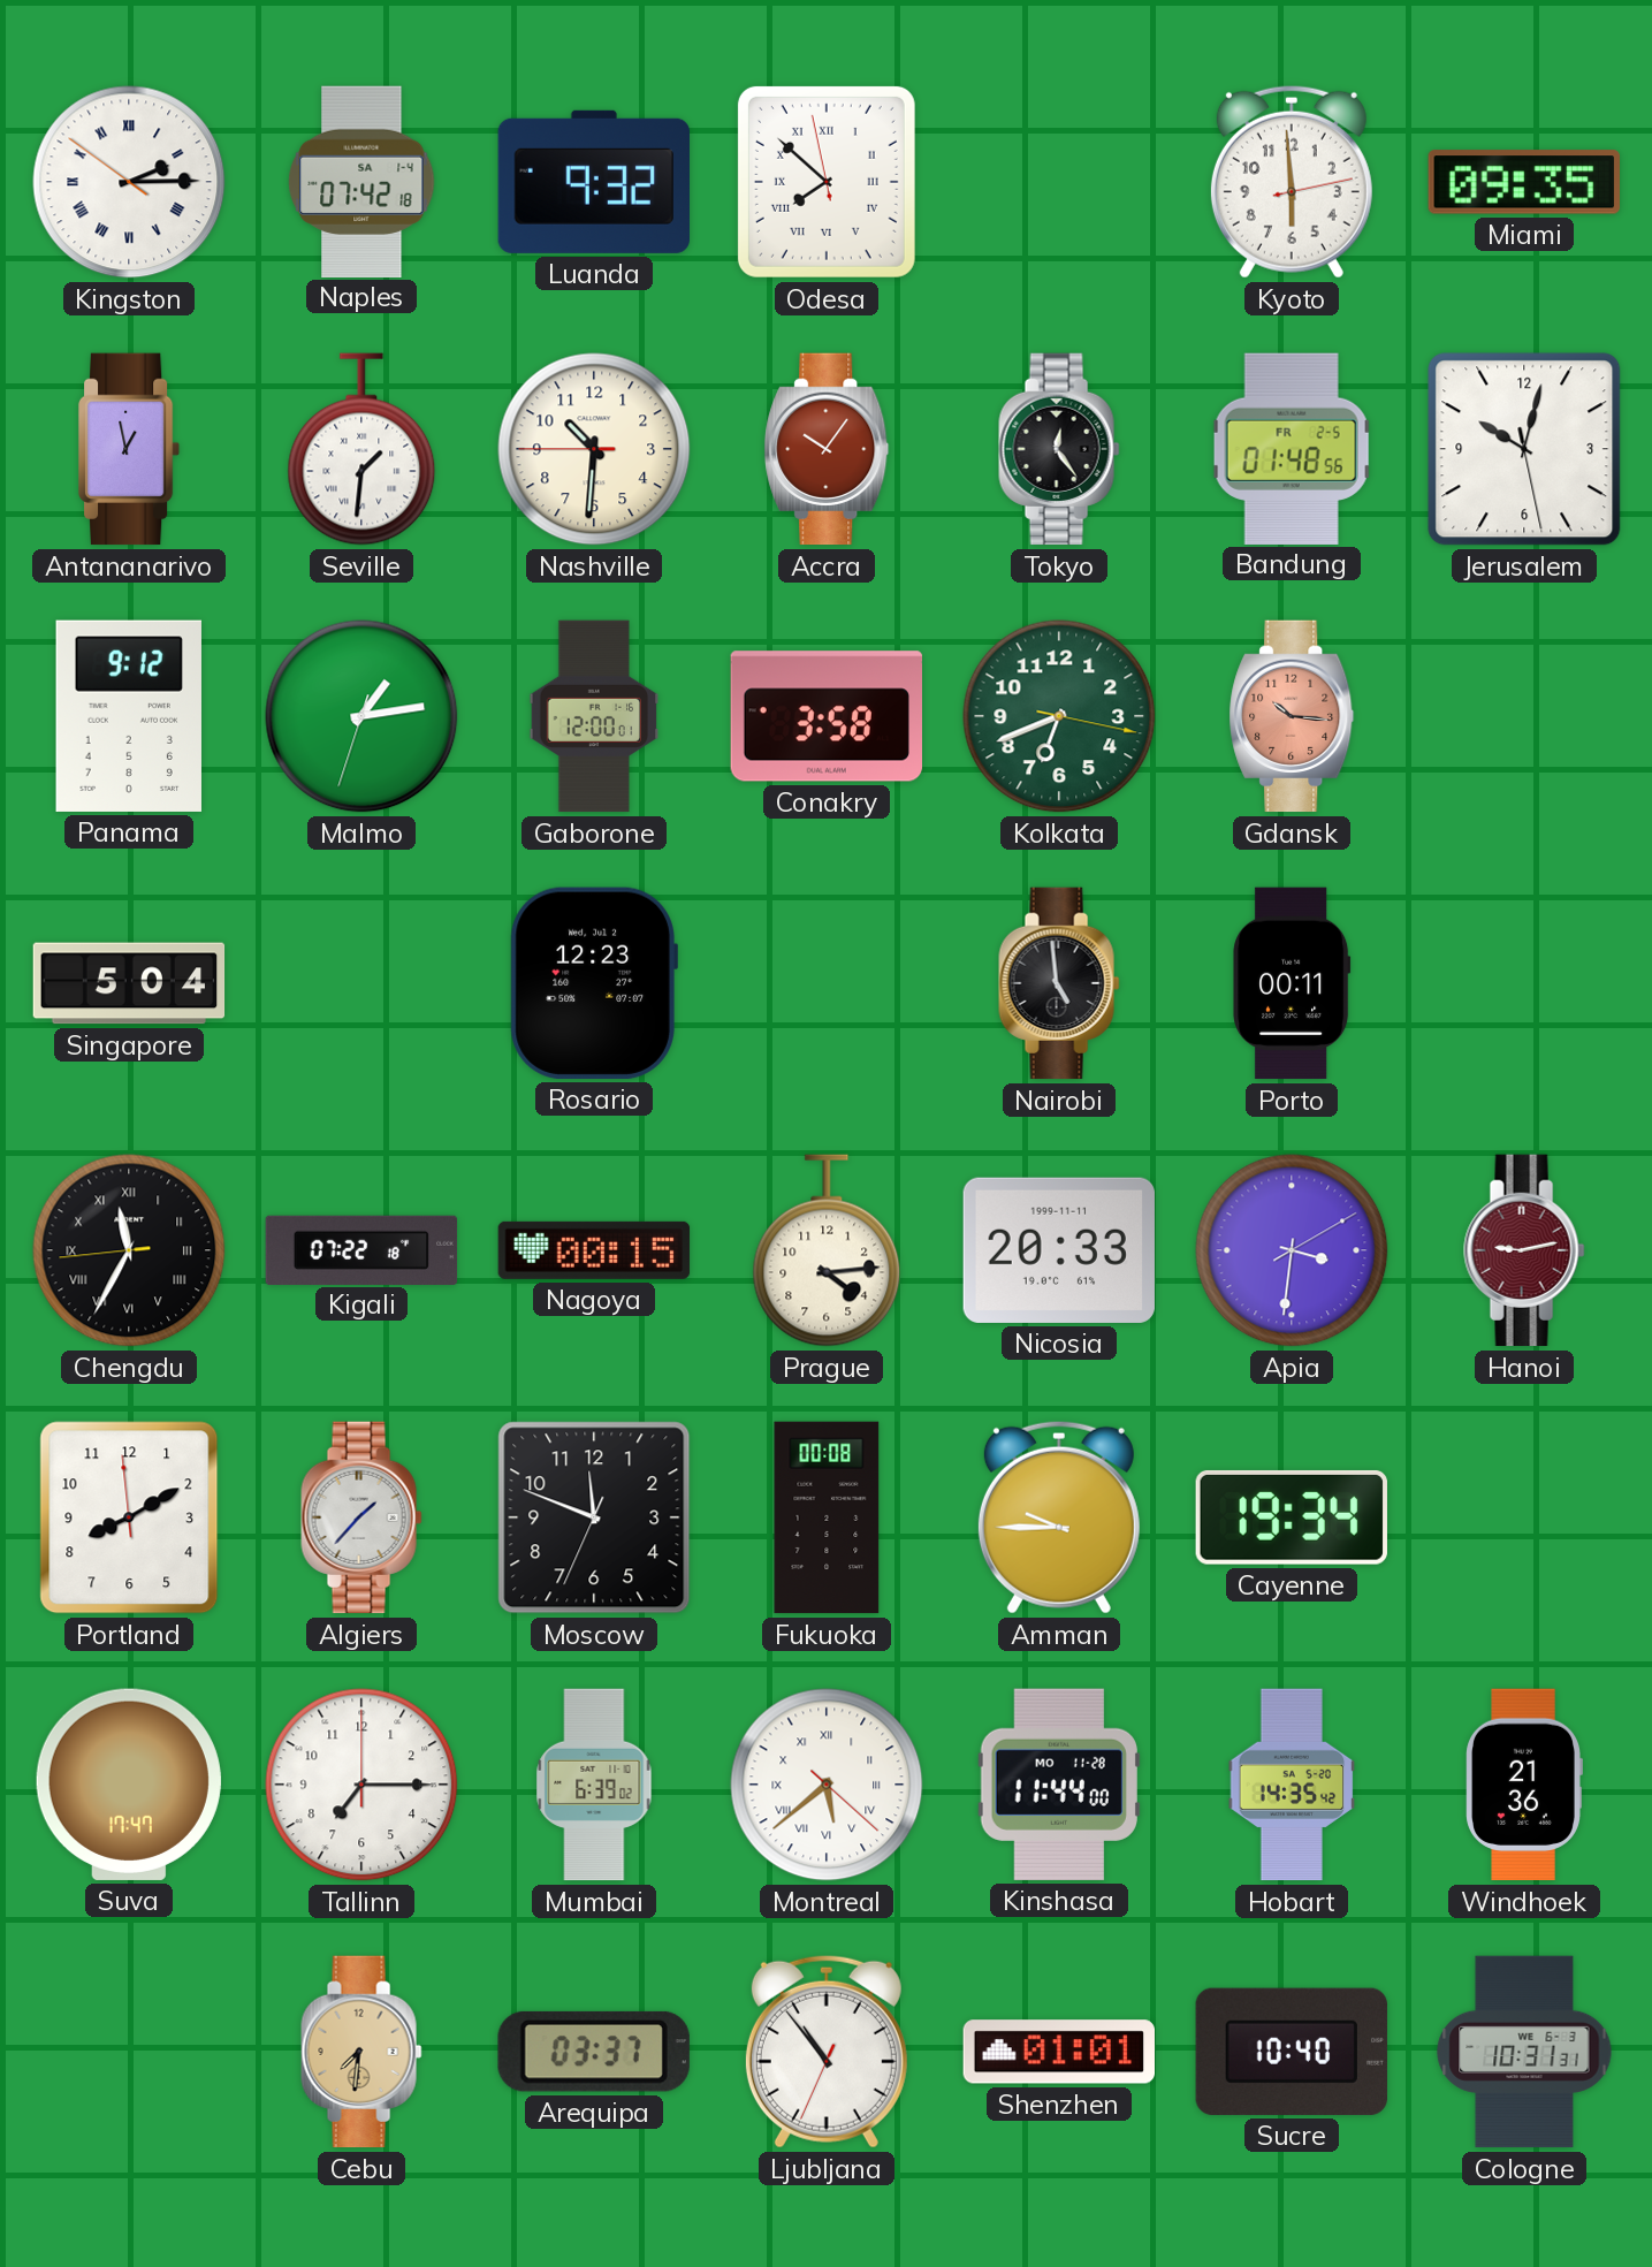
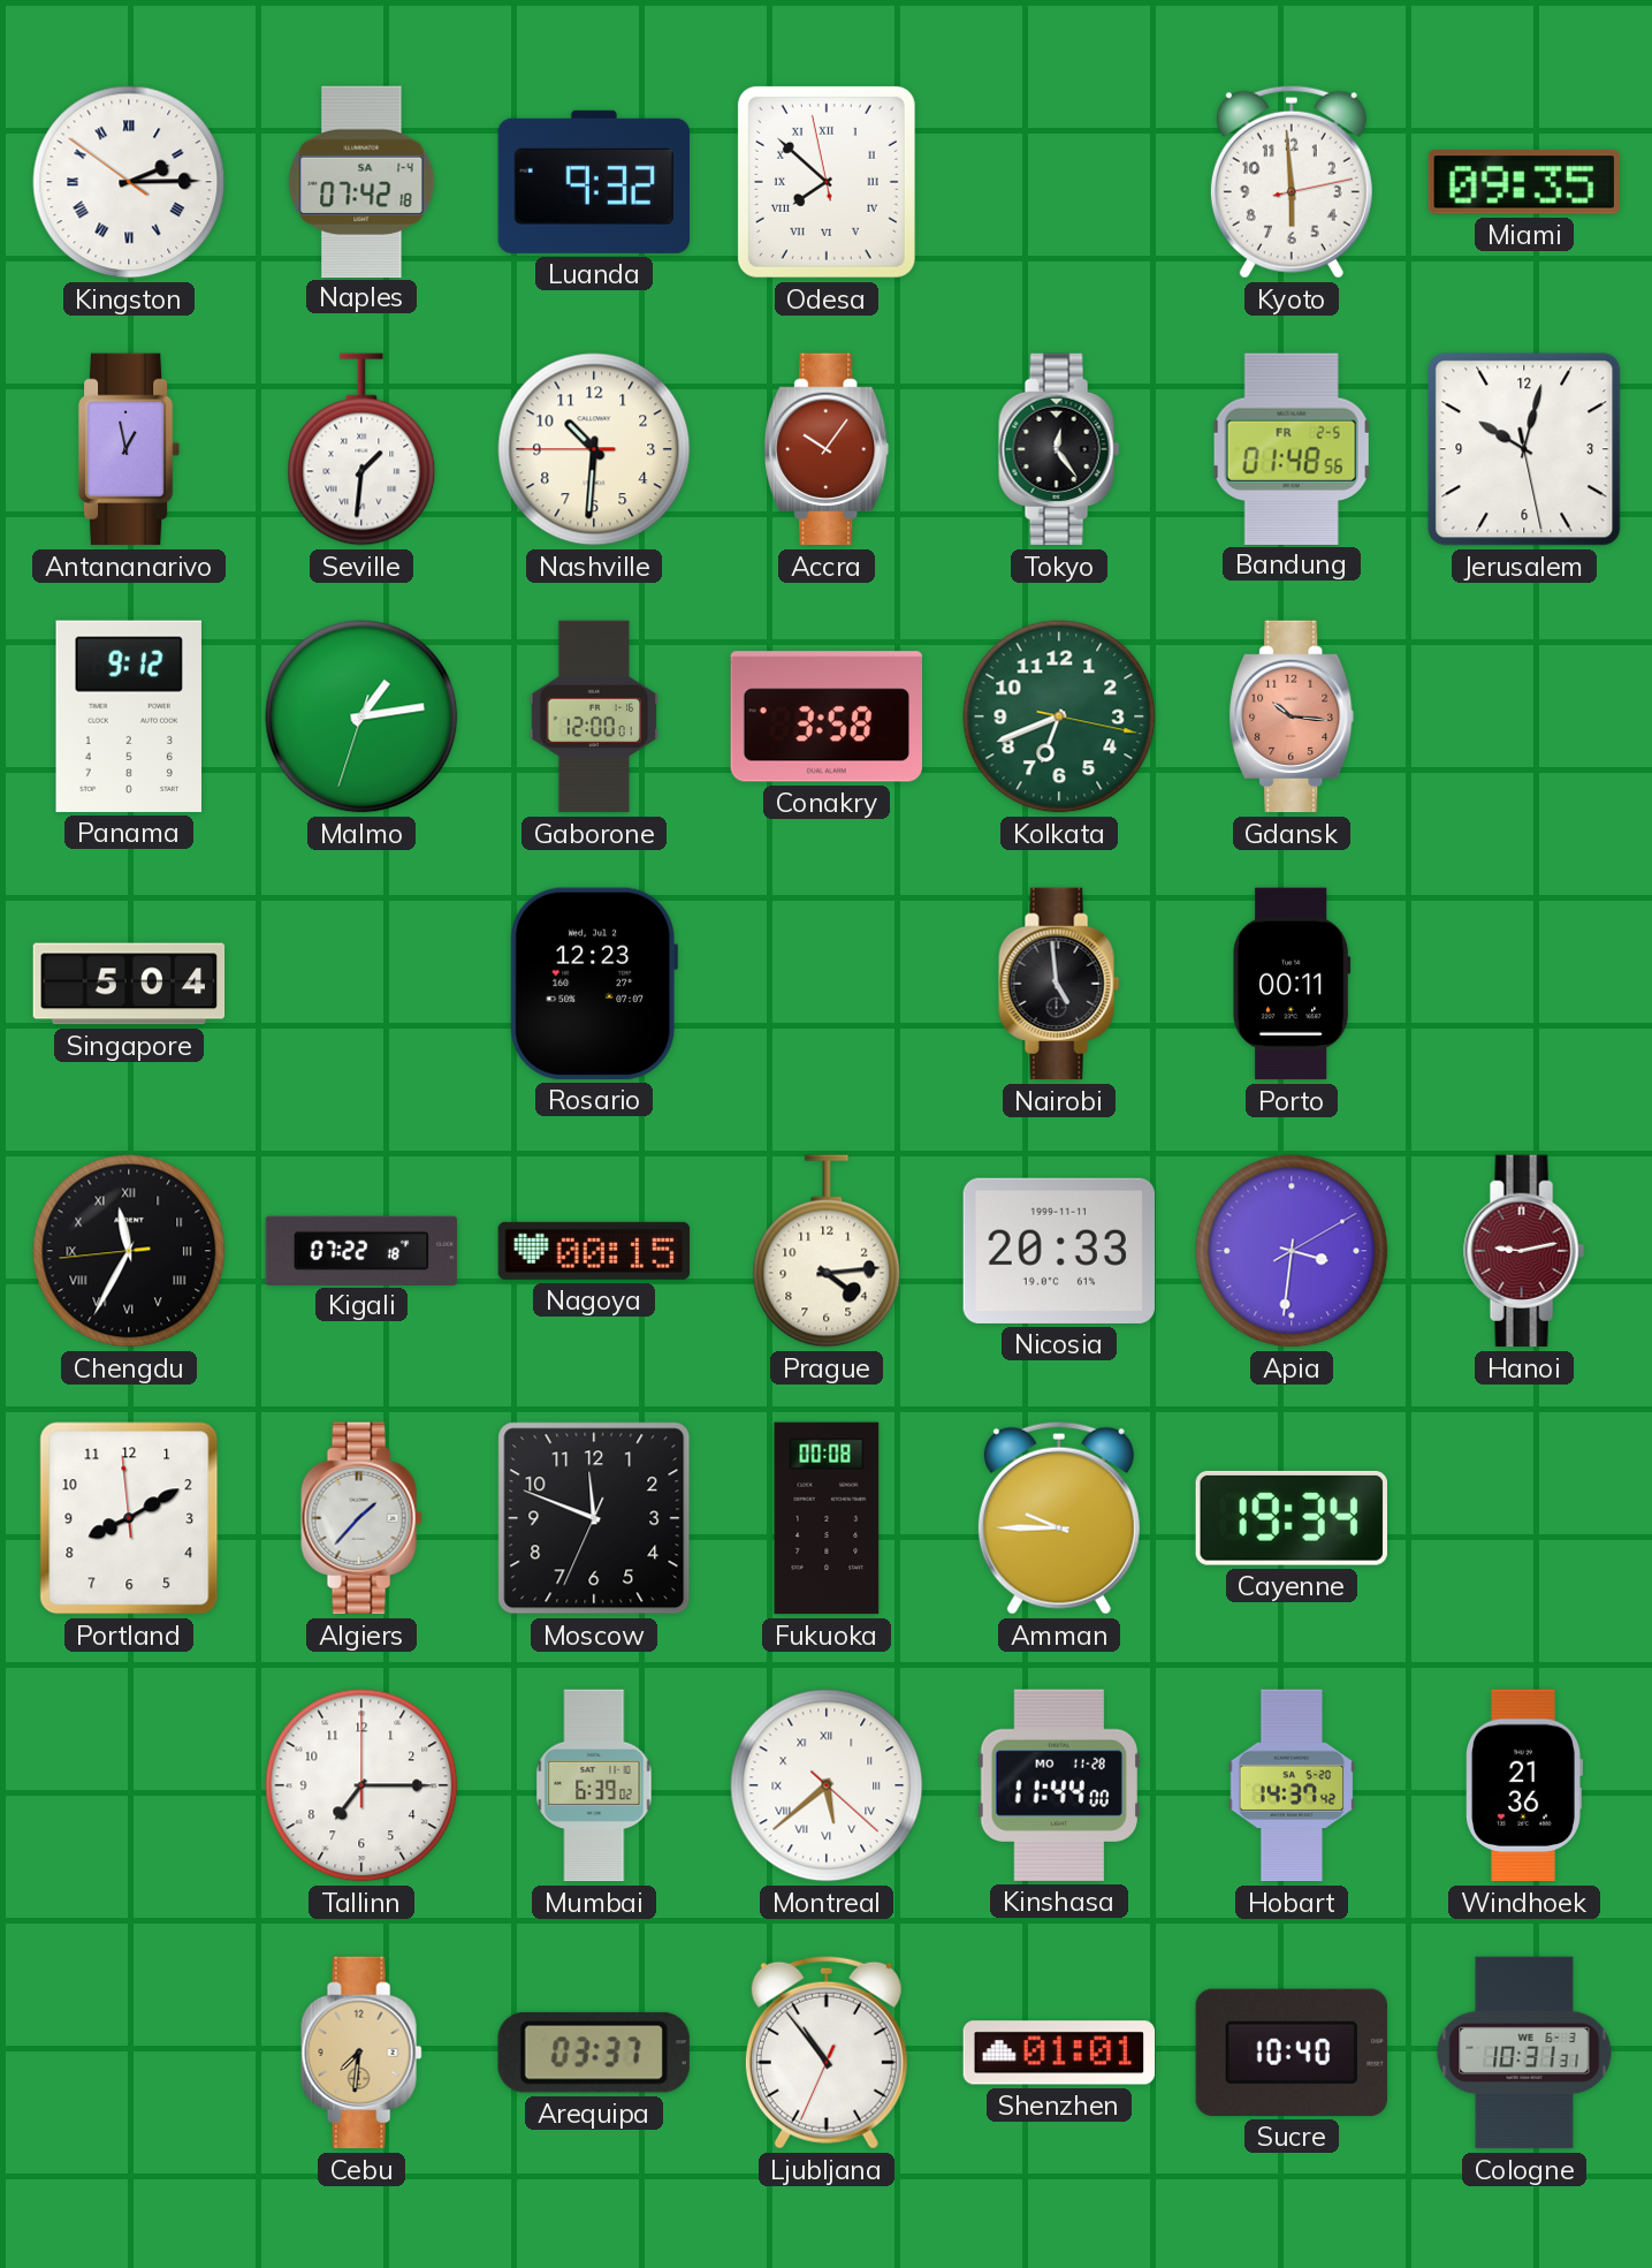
Suva: 17:47 -> none (129, 1785)
Hobart: 14:35 -> 14:37 (1292, 1785)
